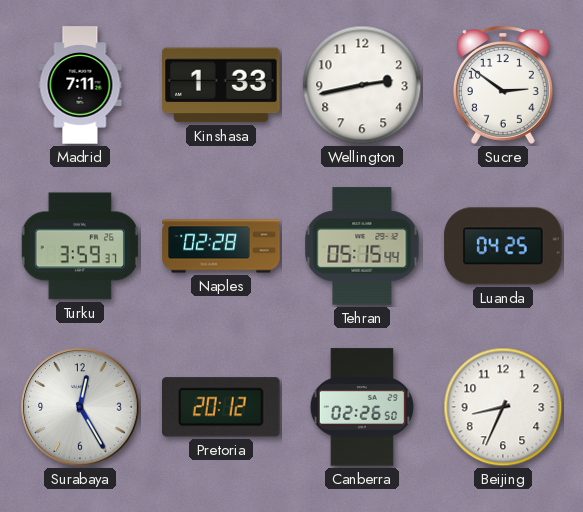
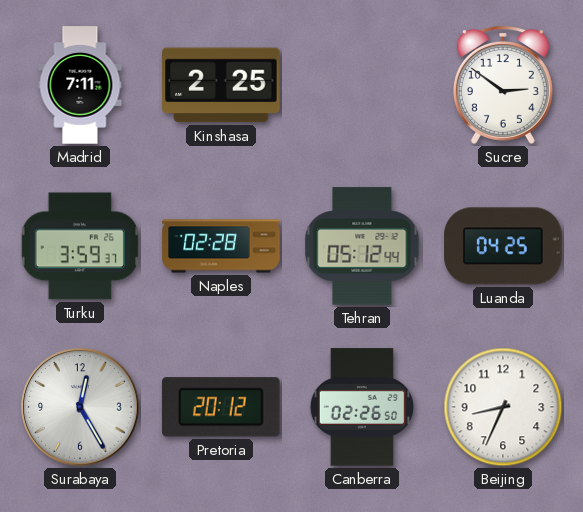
Kinshasa: 1:33 -> 2:25 (221, 85)
Wellington: 2:43 -> none (362, 85)
Tehran: 05:15 -> 05:12 (362, 246)
